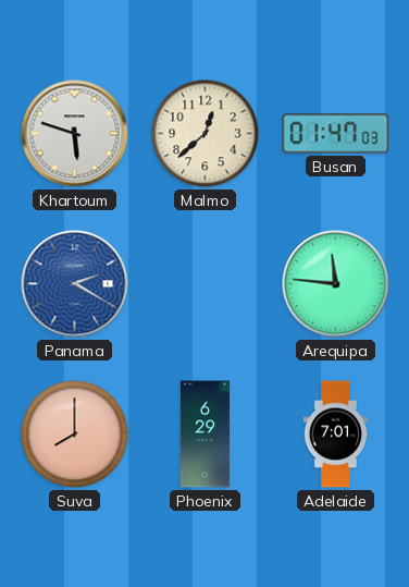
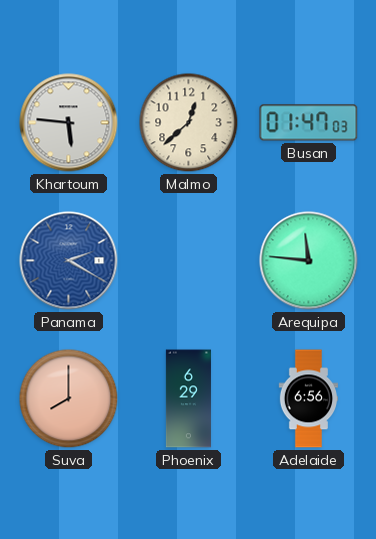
Khartoum: 5:48 -> 5:46 (69, 123)
Adelaide: 7:01 -> 6:56 (308, 399)
